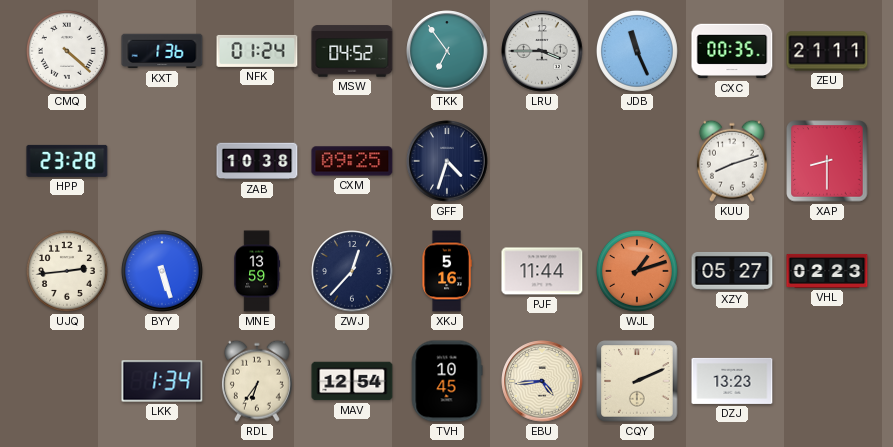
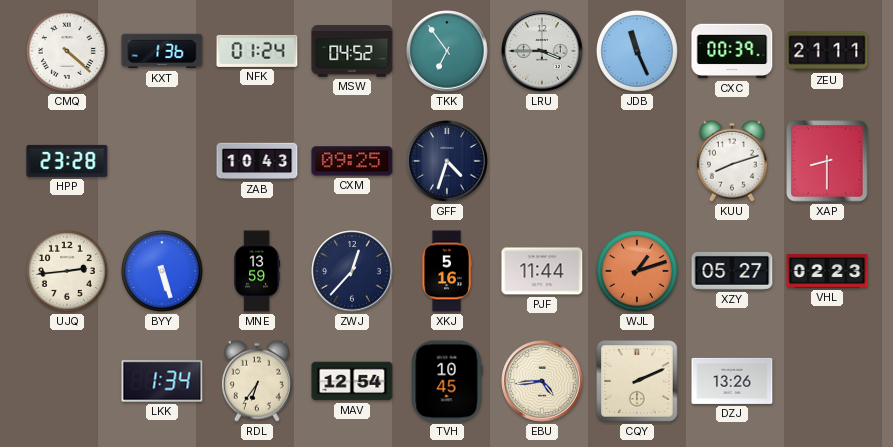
CXC: 00:35 -> 00:39 (732, 51)
ZAB: 10:38 -> 10:43 (257, 161)
DZJ: 13:23 -> 13:26 (732, 381)
